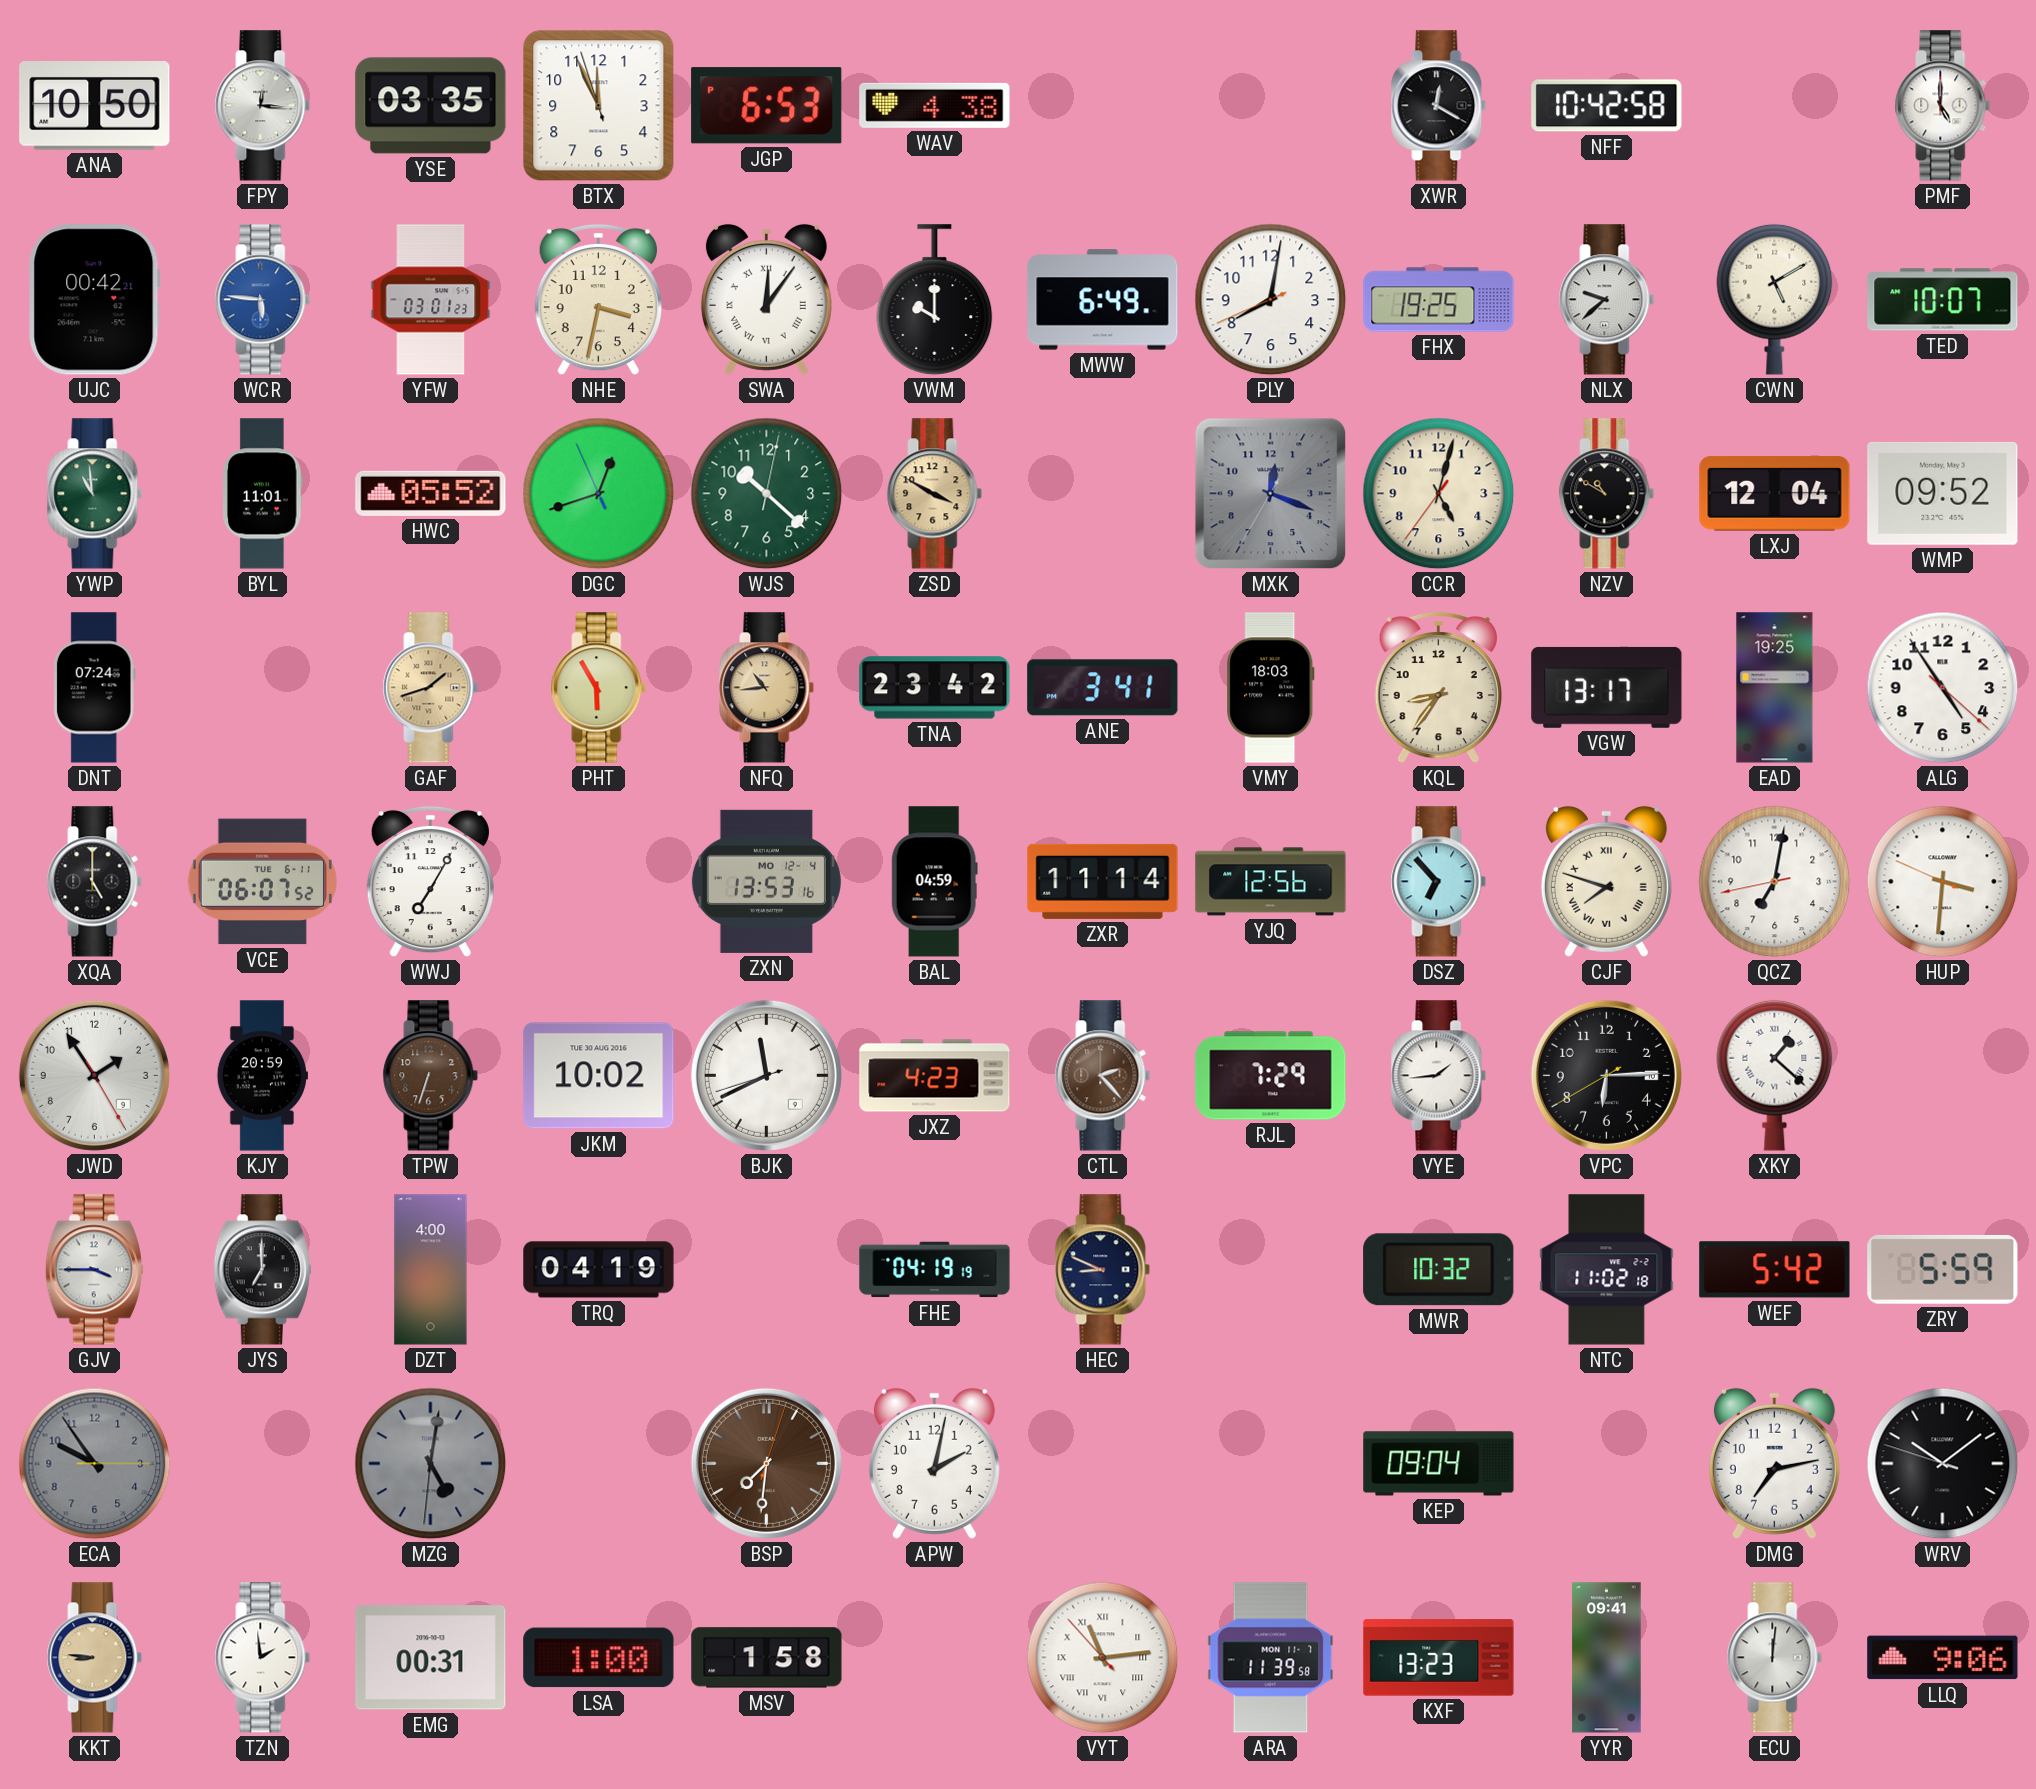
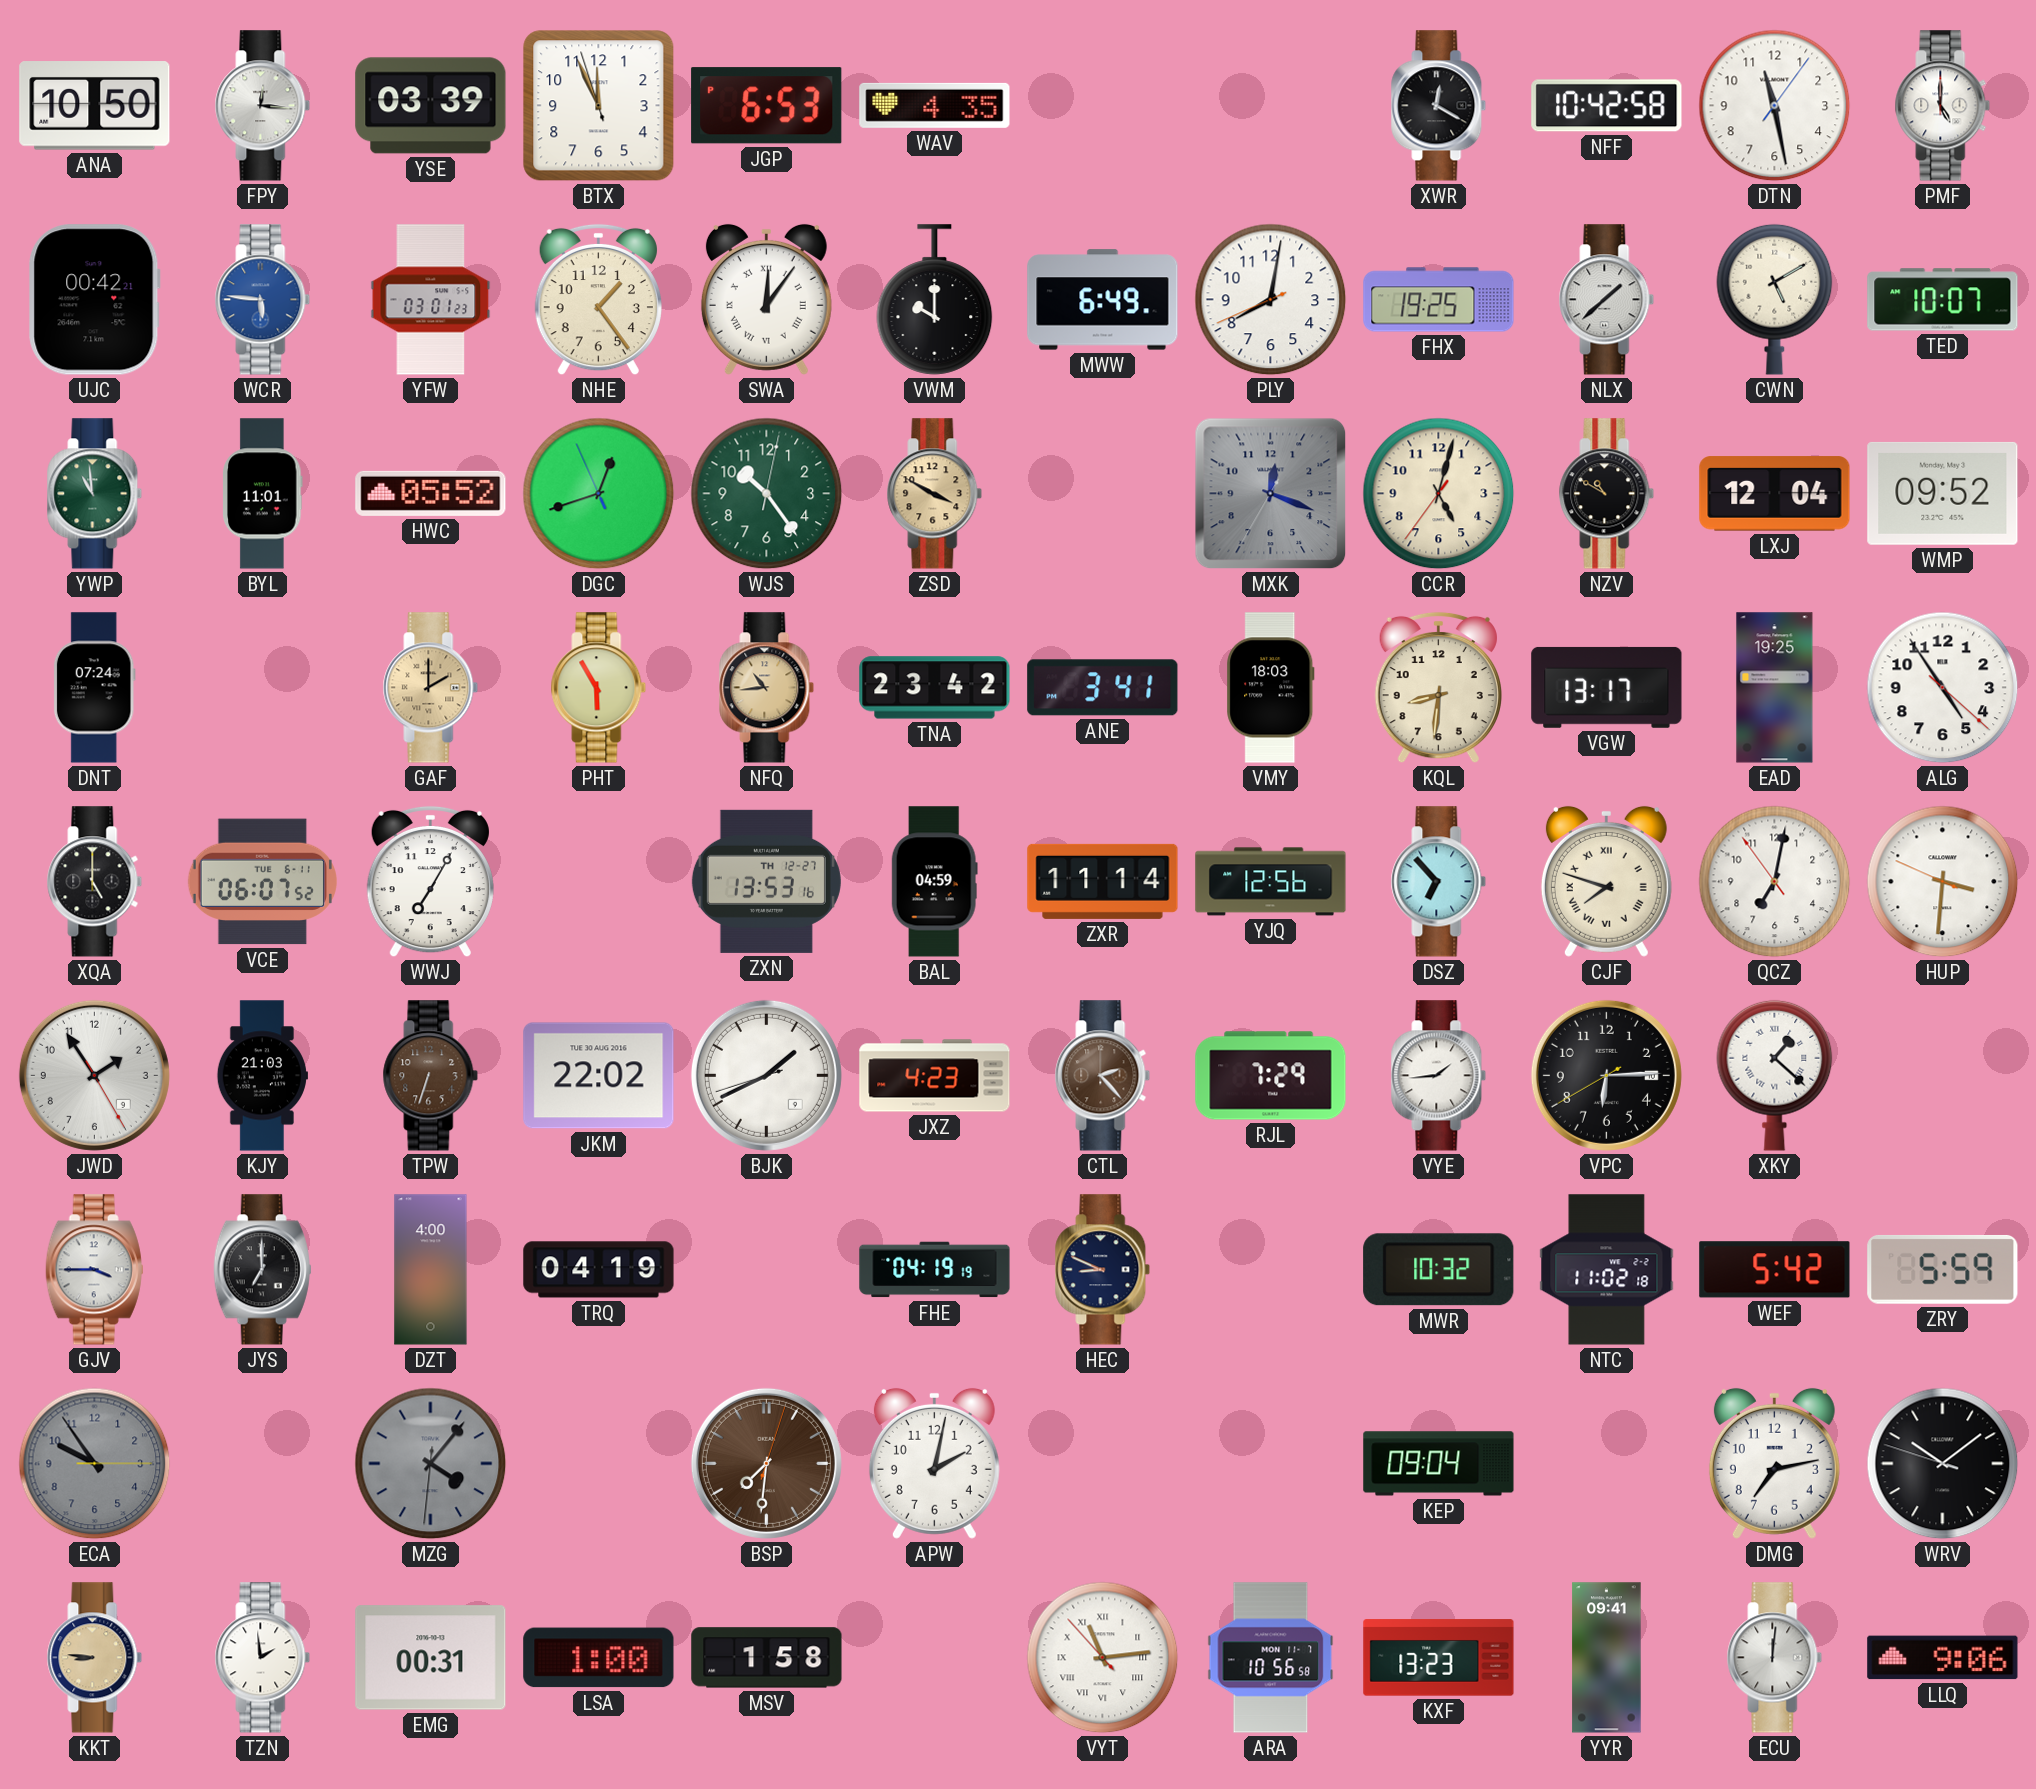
YSE: 03:35 -> 03:39 (431, 106)
WAV: 4:38 -> 4:35 (935, 105)
DTN: none -> 11:28 (1775, 106)
NHE: 3:32 -> 1:24 (598, 300)
NLX: 9:38 -> 1:38 (1607, 300)
WJS: 10:22 -> 10:24 (767, 494)
GAF: 1:42 -> 2:00 (431, 688)
KQL: 8:36 -> 8:31 (1438, 688)
ZXN date: MO 12-4 -> TH 12-27 (766, 881)
QCZ: 7:01:43 -> 7:01:54 (1775, 882)
KJY: 20:59 -> 21:03 (262, 1076)
JKM: 10:02 -> 22:02 (599, 1076)
BJK: 11:40 -> 1:40 (766, 1075)
MZG: 5:01 -> 4:06 (431, 1464)
ARA: 11:39 -> 10:56 (1271, 1658)
